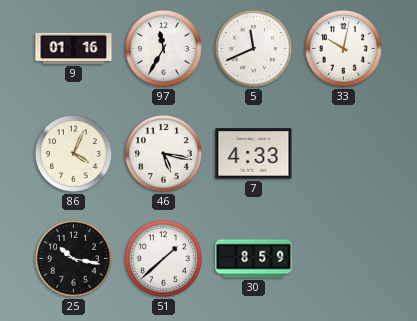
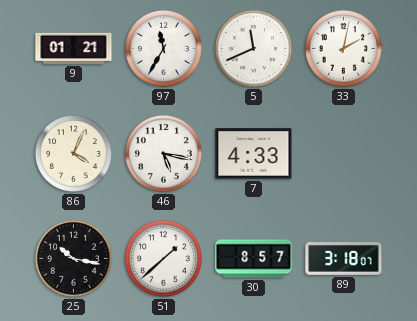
9: 01:16 -> 01:21 (74, 48)
33: 10:02 -> 2:02 (343, 48)
30: 8:59 -> 8:57 (254, 259)
89: none -> 3:18 (344, 259)
